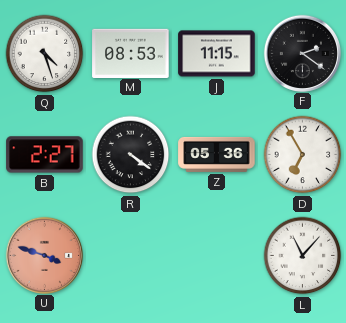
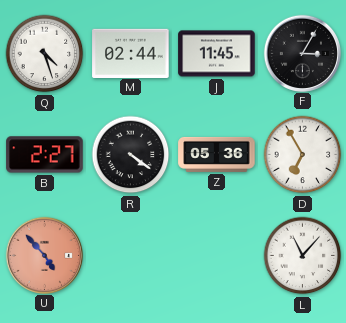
M: 08:53 -> 02:44 (131, 53)
J: 11:15 -> 11:45 (217, 54)
F: 2:21 -> 3:05 (302, 53)
U: 3:48 -> 4:53 (44, 255)
